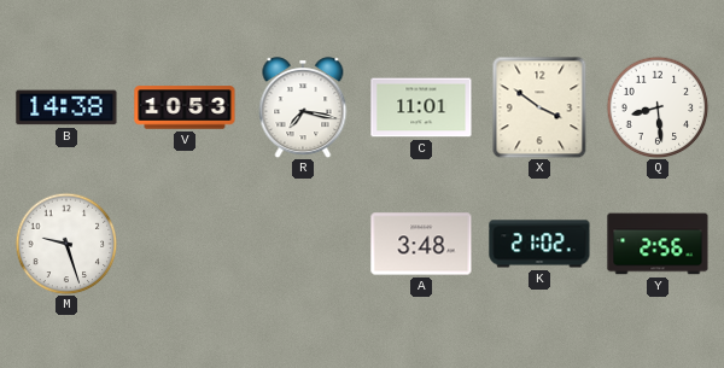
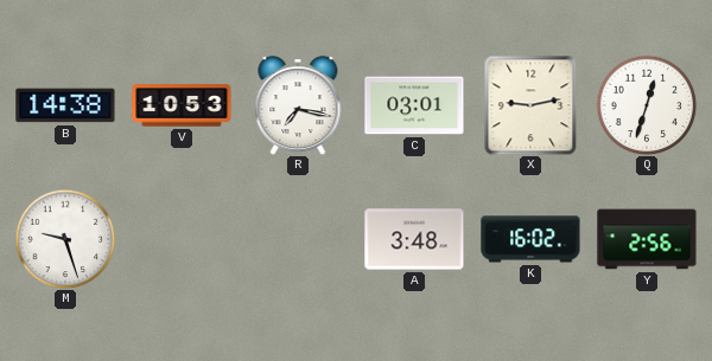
C: 11:01 -> 03:01 (414, 105)
X: 3:51 -> 9:13 (530, 105)
Q: 8:29 -> 12:33 (647, 105)
K: 21:02 -> 16:02 (530, 239)
